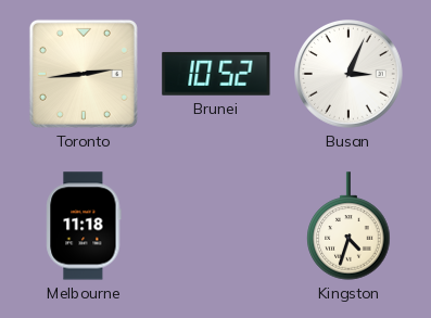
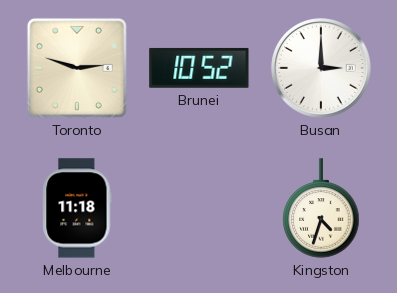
Toronto: 2:44 -> 2:48 (77, 68)
Busan: 3:04 -> 3:00 (321, 68)
